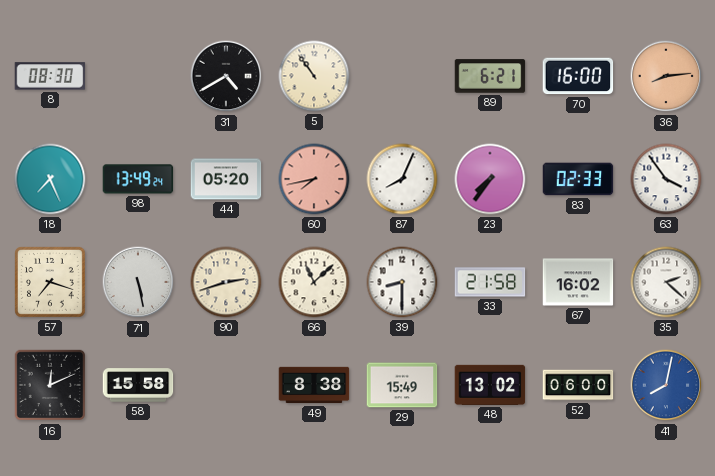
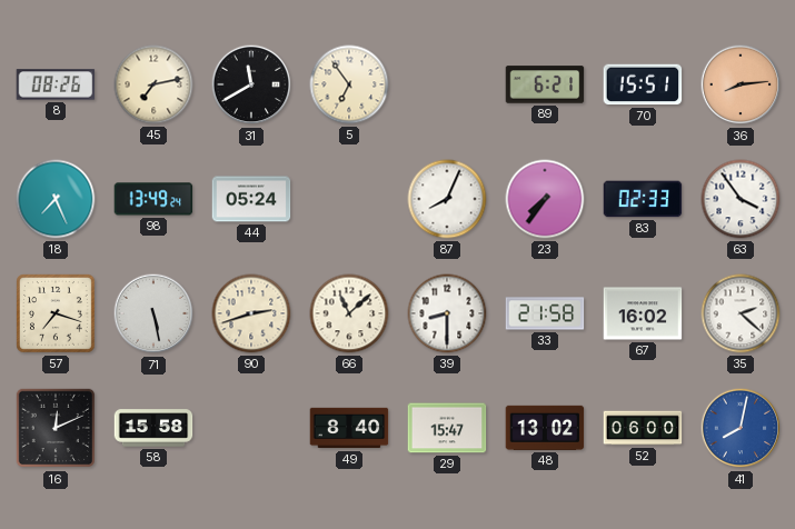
8: 08:30 -> 08:26 (56, 84)
45: none -> 7:13 (153, 84)
31: 4:40 -> 11:40 (251, 84)
5: 10:54 -> 6:54 (349, 84)
70: 16:00 -> 15:51 (643, 84)
44: 05:20 -> 05:24 (251, 199)
60: 7:43 -> none (314, 179)
49: 8:38 -> 8:40 (349, 428)
29: 15:49 -> 15:47 (447, 428)
